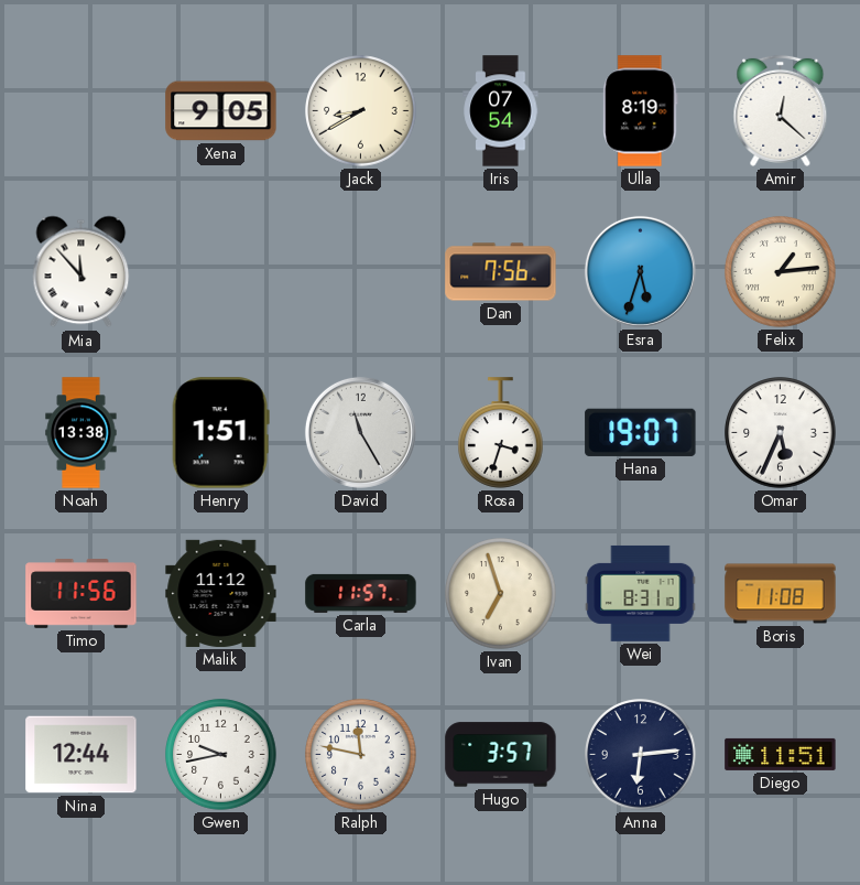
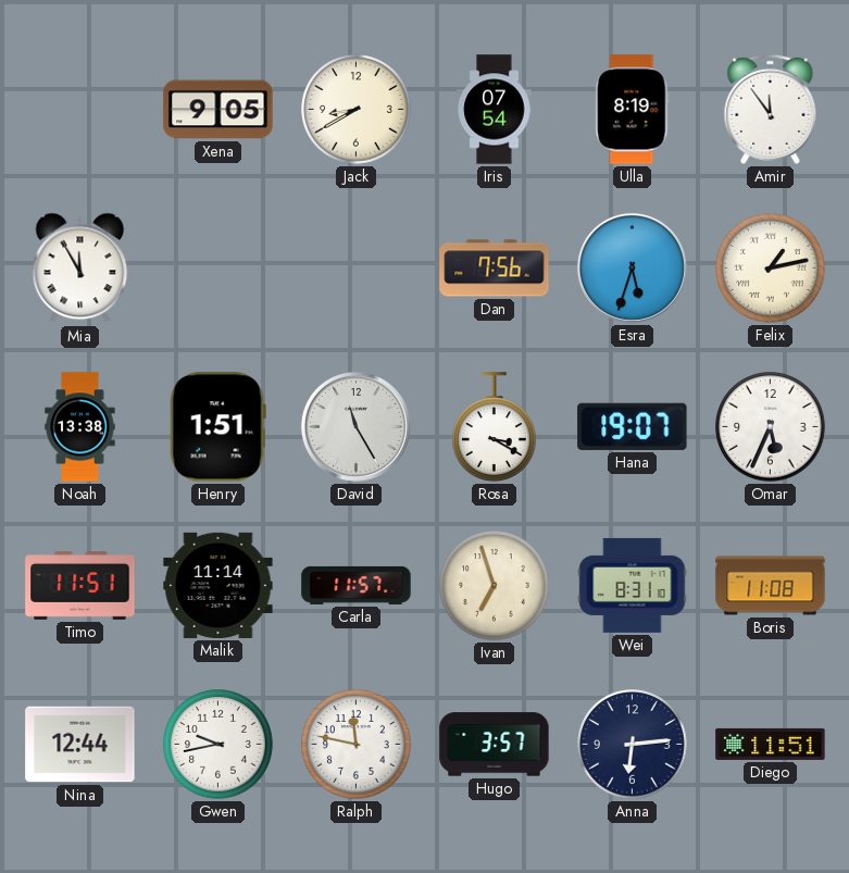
Amir: 12:22 -> 11:54 (771, 109)
Mia: 11:53 -> 11:55 (80, 269)
Felix: 1:14 -> 1:13 (771, 269)
Rosa: 3:33 -> 3:20 (495, 427)
Timo: 11:56 -> 11:51 (80, 586)
Malik: 11:12 -> 11:14 (219, 585)
